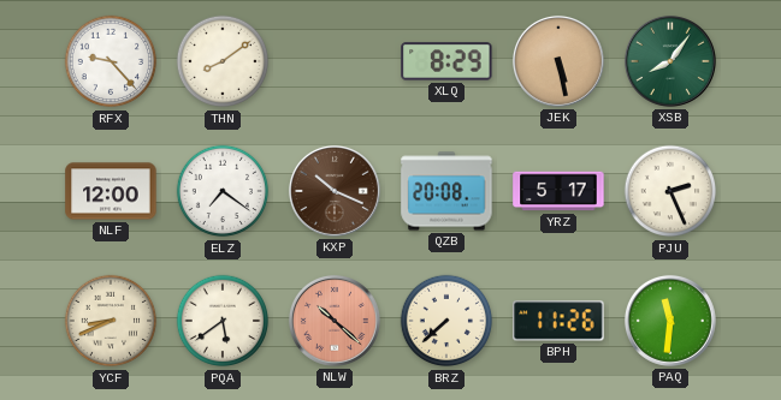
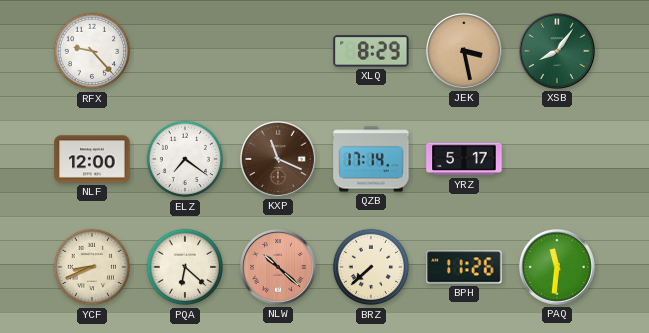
THN: 8:09 -> none (223, 61)
JEK: 5:28 -> 3:28 (464, 51)
KXP: 10:19 -> 11:19 (278, 159)
QZB: 20:08 -> 17:14 (371, 159)
PJU: 2:26 -> none (670, 191)
PQA: 5:39 -> 6:22 (185, 267)
